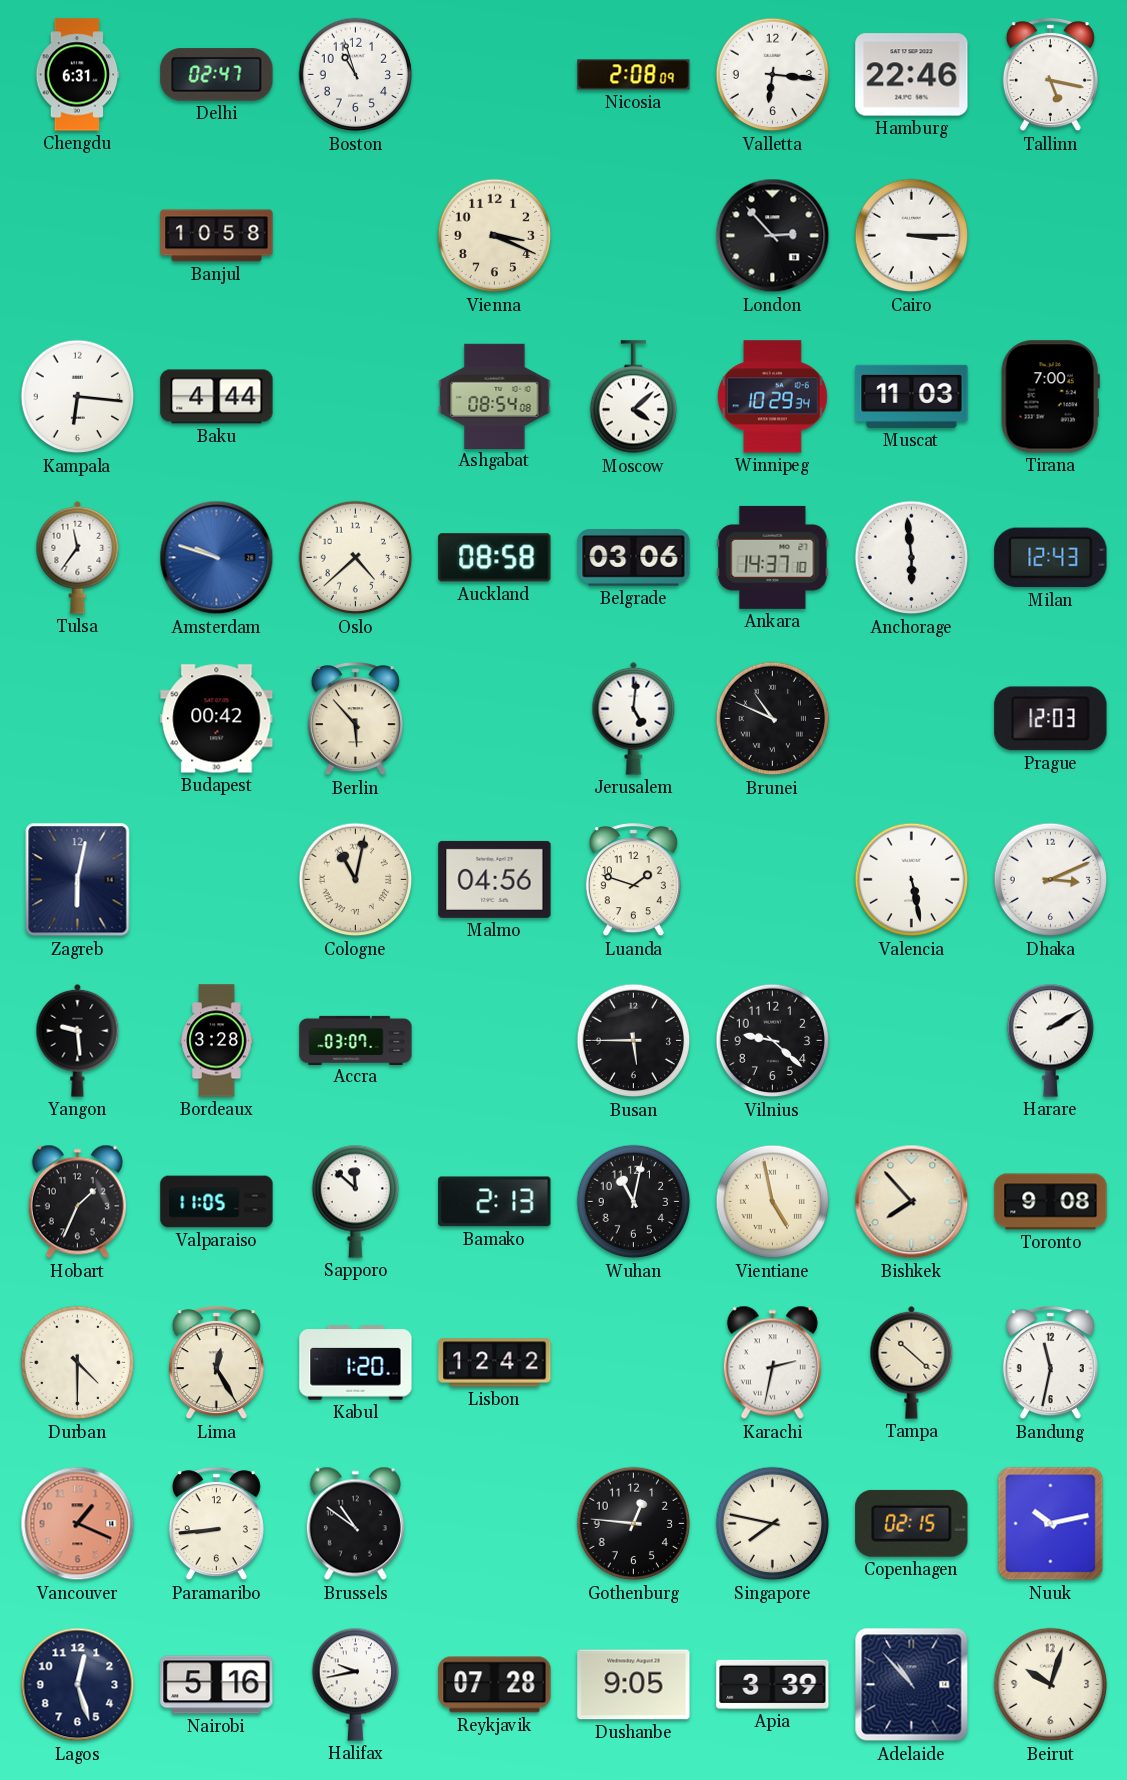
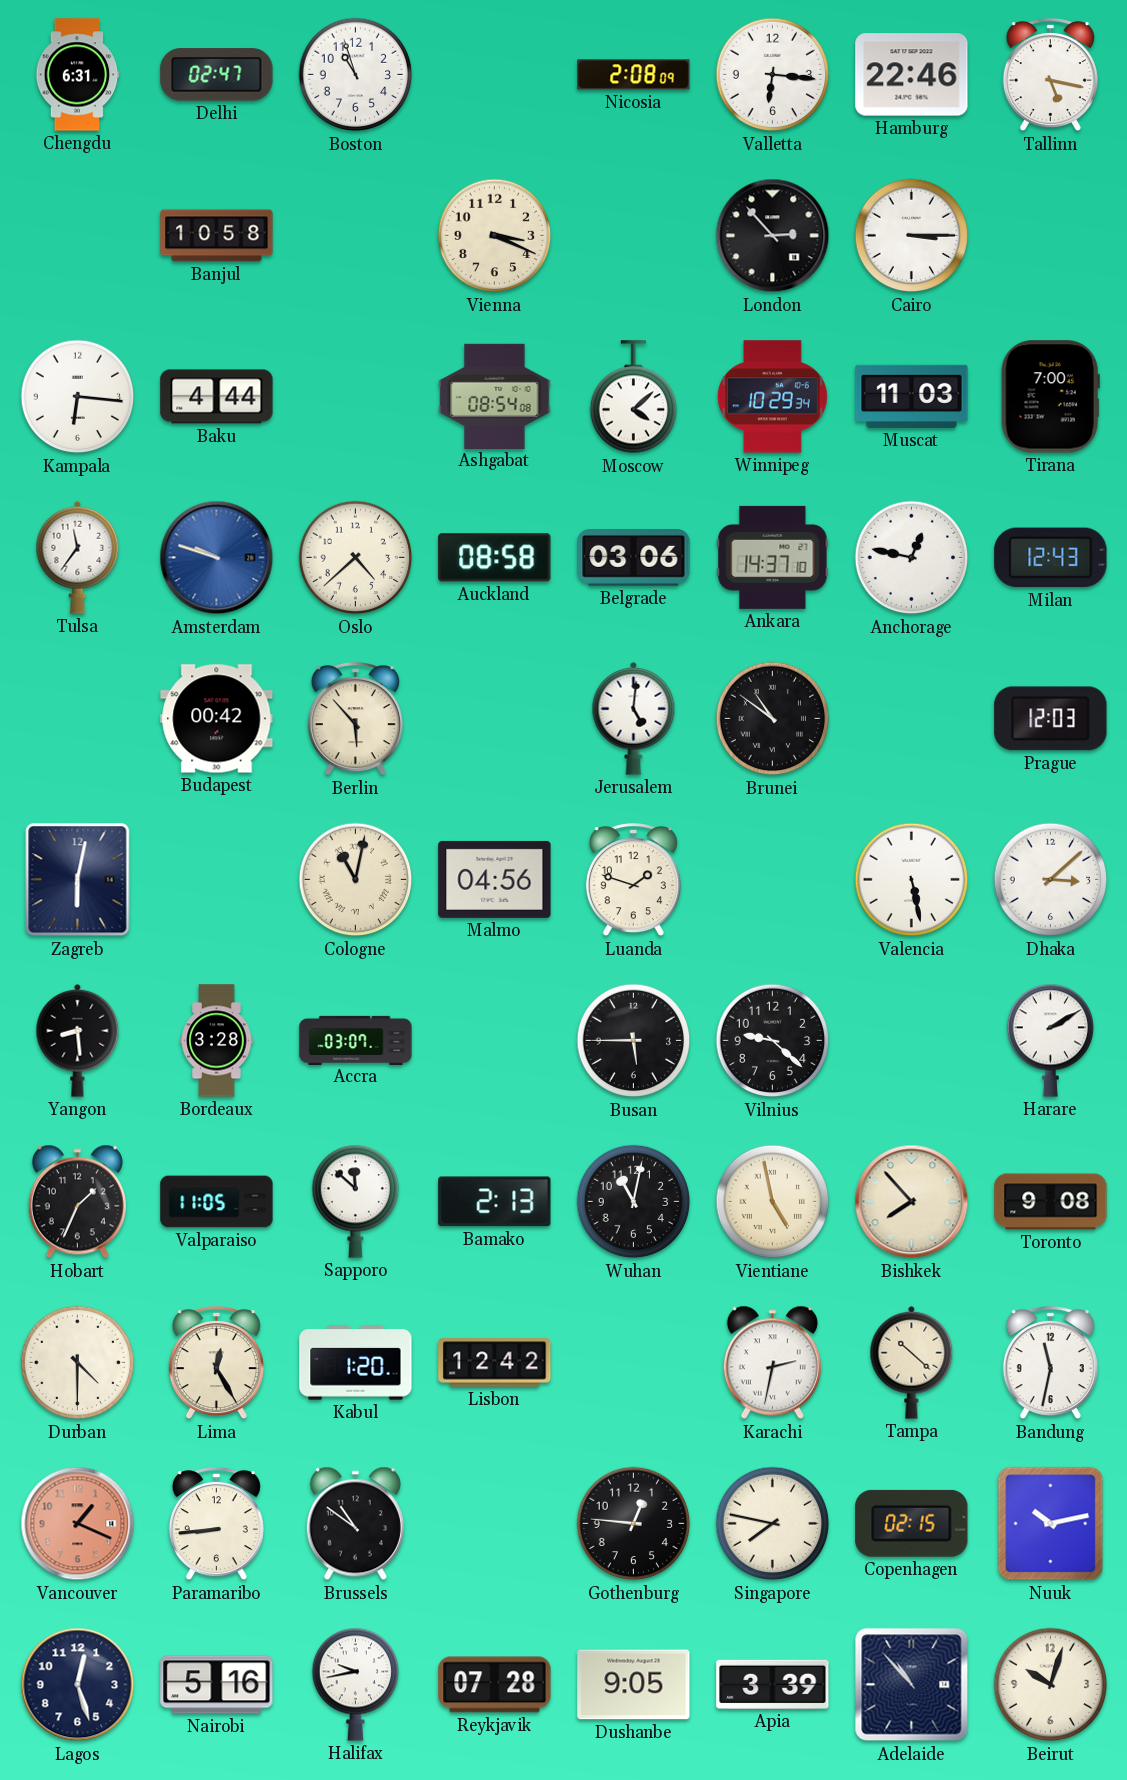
Anchorage: 5:59 -> 12:47 (912, 558)
Brunei: 10:49 -> 10:51 (773, 719)
Dhaka: 3:11 -> 3:08 (1051, 880)
Yangon: 9:29 -> 8:29 (78, 1040)
